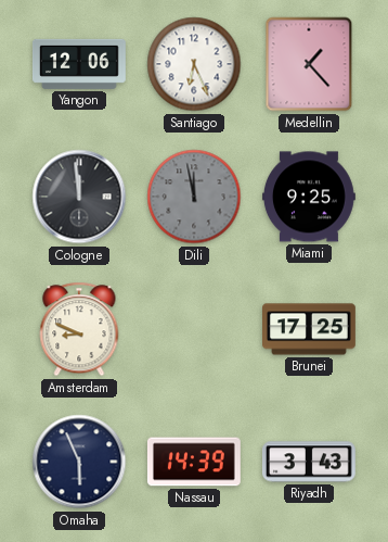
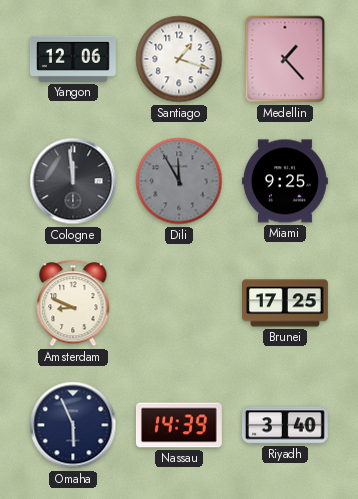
Santiago: 6:26 -> 1:18 (179, 59)
Dili: 11:58 -> 11:55 (179, 181)
Riyadh: 3:43 -> 3:40 (285, 425)
